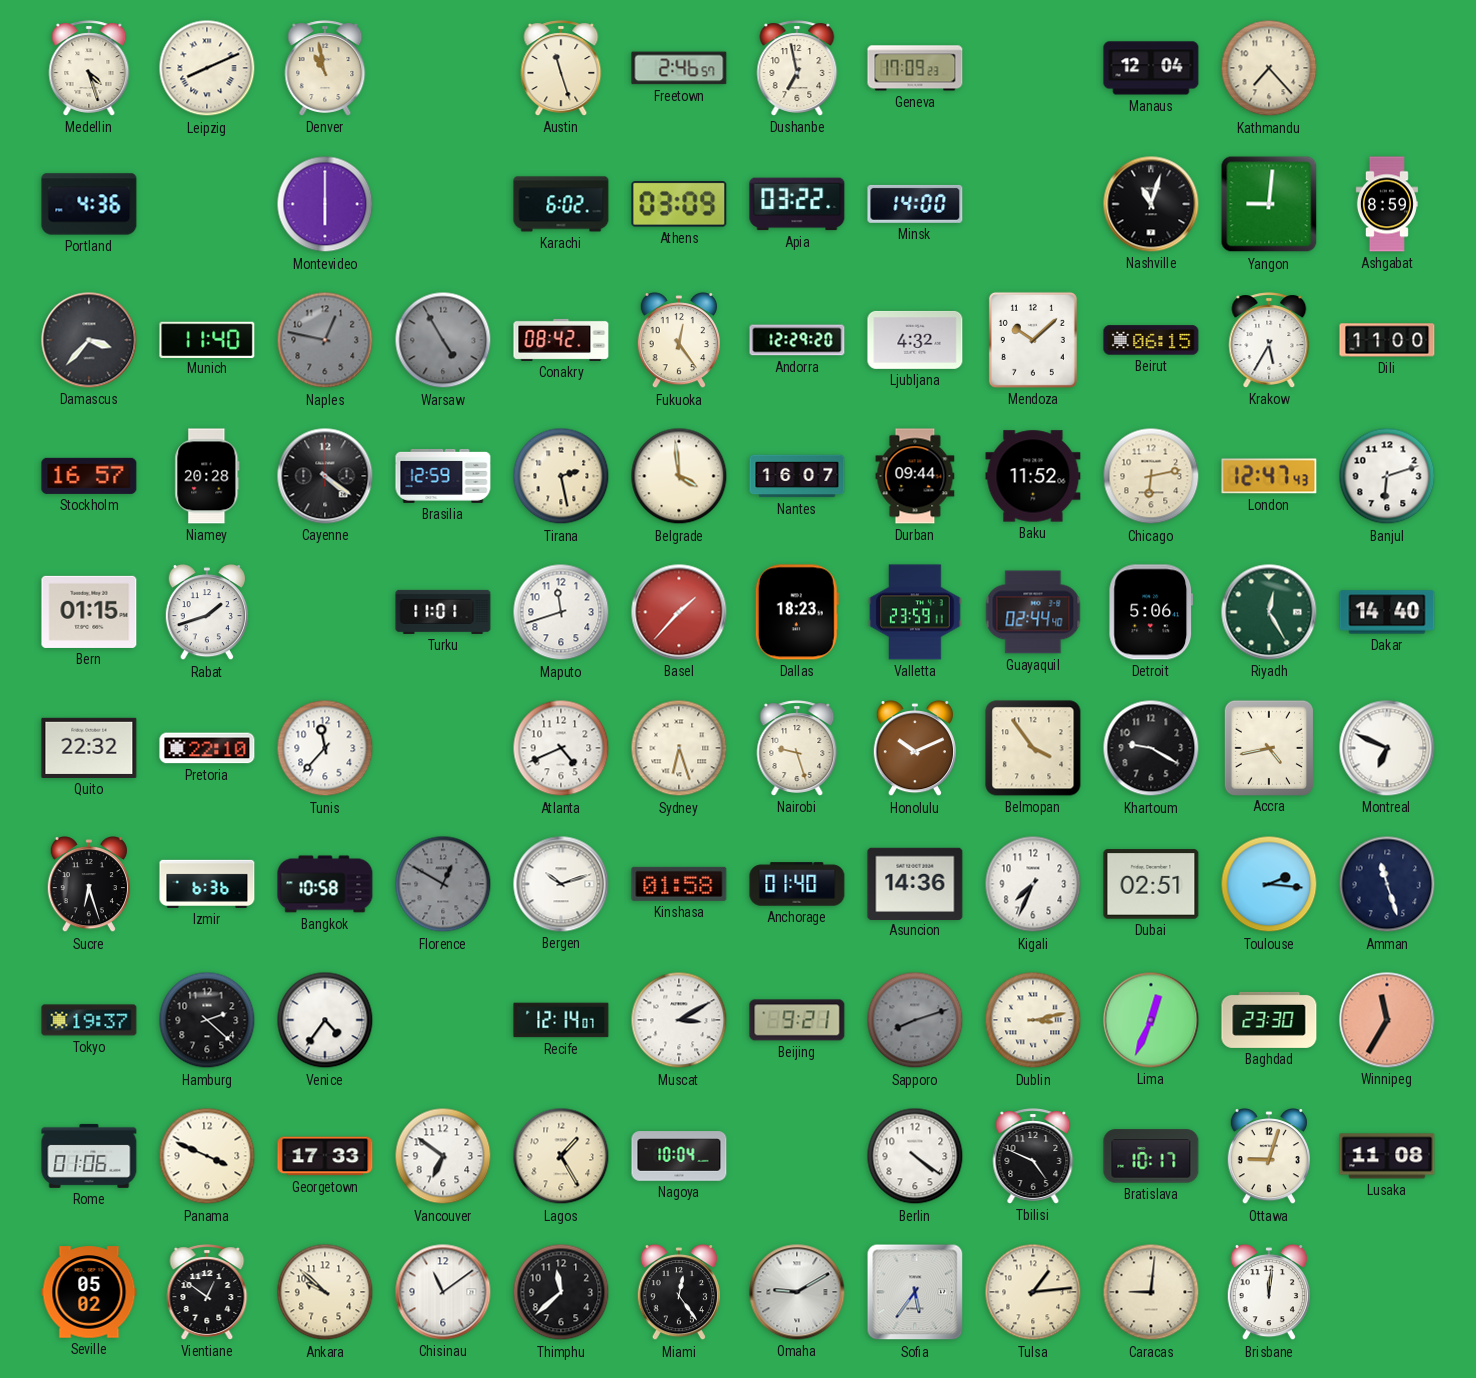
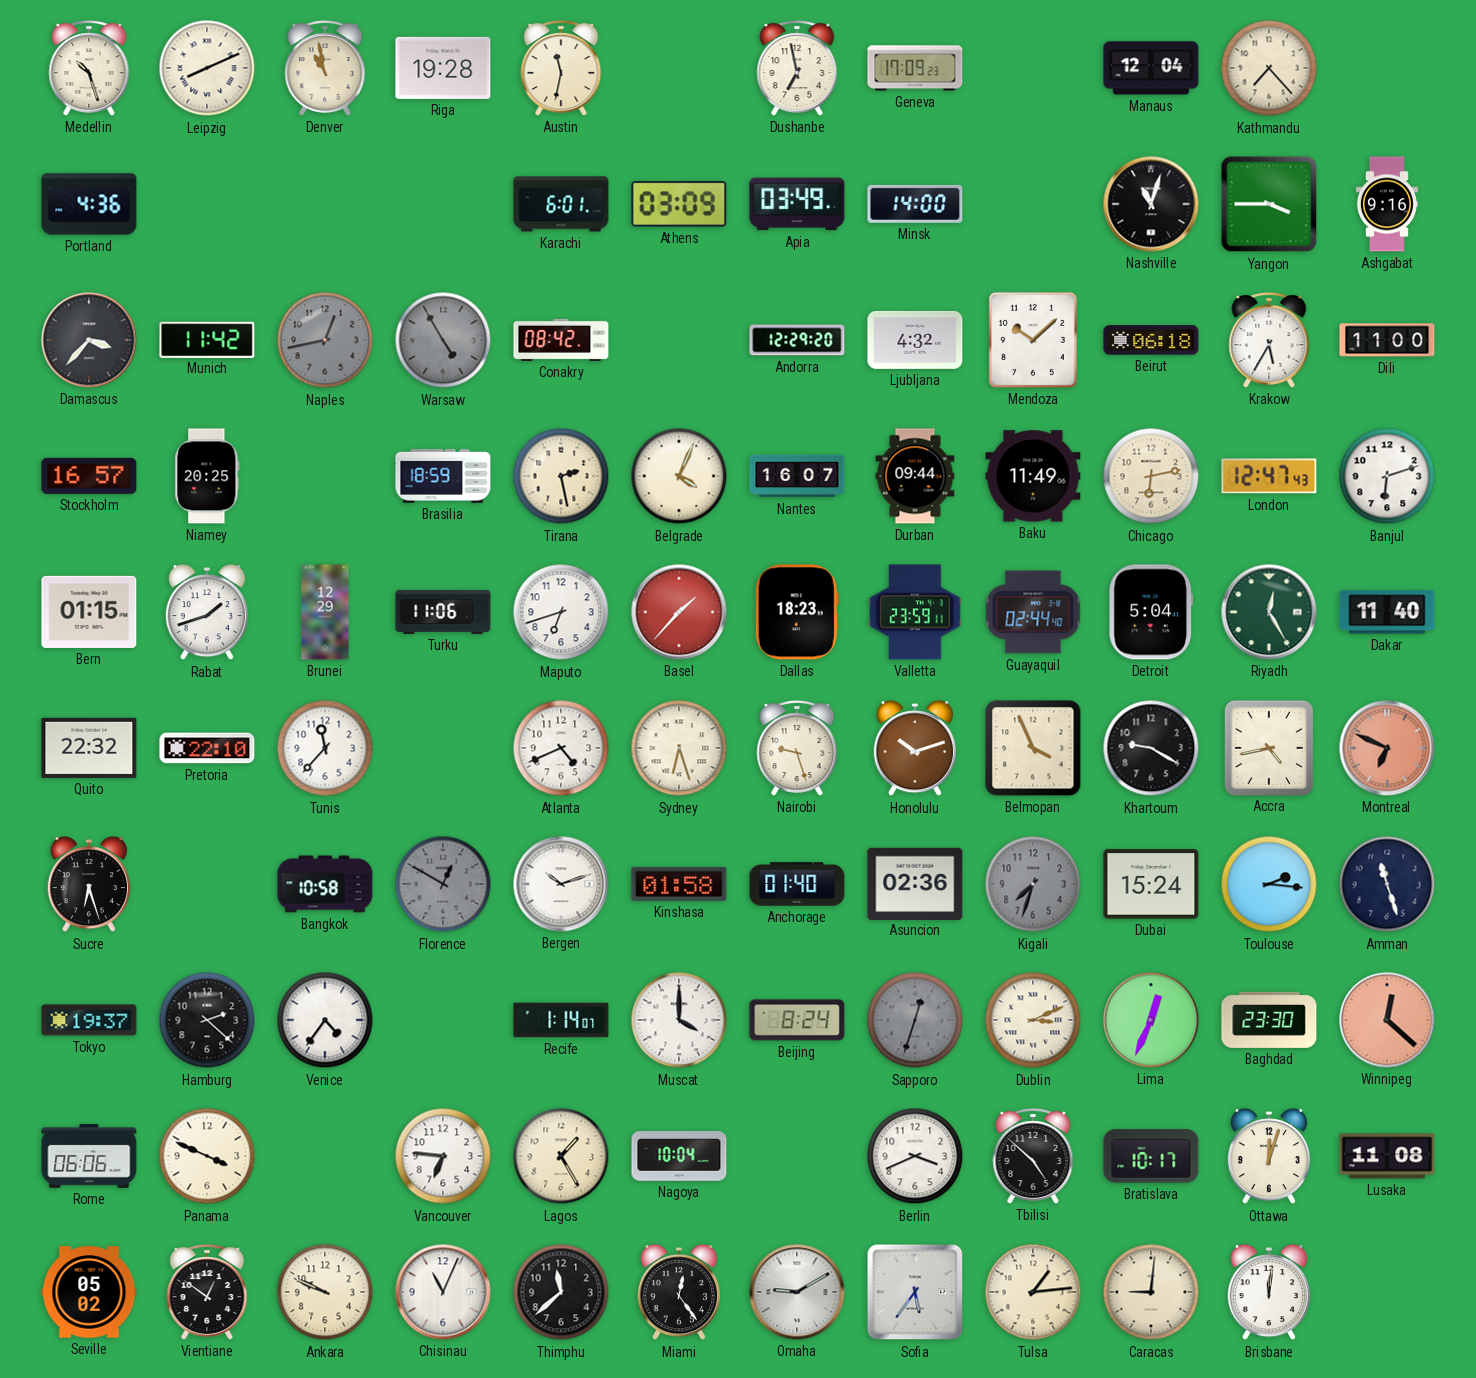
Medellin: 4:27 -> 10:27 (89, 68)
Riga: none -> 19:28 (443, 68)
Austin: 11:27 -> 11:32 (561, 68)
Freetown: 2:46 -> none (679, 68)
Montevideo: 6:00 -> none (325, 204)
Karachi: 6:02 -> 6:01 (561, 204)
Apia: 03:22 -> 03:49 (797, 204)
Yangon: 9:01 -> 3:45 (1269, 204)
Ashgabat: 8:59 -> 9:16 (1387, 204)
Munich: 11:40 -> 11:42 (207, 339)
Naples: 12:47 -> 12:43 (325, 340)
Fukuoka: 12:24 -> none (679, 341)
Beirut: 06:15 -> 06:18 (1151, 340)
Niamey: 20:28 -> 20:25 (207, 476)
Cayenne: 4:21 -> none (325, 476)
Brasilia: 12:59 -> 18:59 (443, 476)
Belgrade: 3:59 -> 4:04 (679, 476)
Baku: 11:52 -> 11:49 (1033, 476)
Brunei: none -> 12:29 (325, 612)
Turku: 11:01 -> 11:06 (443, 612)
Maputo: 11:42 -> 6:42 (561, 612)
Detroit: 5:06 -> 5:04 (1151, 612)
Dakar: 14:40 -> 11:40 (1387, 612)
Honolulu: 10:11 -> 10:12 (915, 749)
Belmopan: 3:54 -> 3:56 (1033, 748)
Montreal dial: white -> salmon (1387, 748)
Izmir: 6:36 -> none (207, 884)
Asuncion: 14:36 -> 02:36 (915, 883)
Kigali: 7:34 -> 7:33 (1033, 884)
Kigali dial: white -> grey (1033, 884)
Dubai: 02:51 -> 15:24 (1151, 884)
Recife: 12:14 -> 1:14 (561, 1020)
Muscat: 3:10 -> 4:00 (679, 1020)
Beijing: 9:21 -> 8:24 (797, 1020)
Sapporo: 8:12 -> 12:33 (915, 1020)
Dublin: 3:13 -> 3:11 (1033, 1020)
Winnipeg: 11:35 -> 12:22 (1387, 1020)
Rome: 01:06 -> 06:06 (89, 1156)
Georgetown: 17:33 -> none (325, 1156)
Vancouver: 6:51 -> 6:46 (443, 1156)
Berlin: 4:21 -> 3:41 (915, 1156)
Tbilisi: 4:49 -> 4:52 (1033, 1156)
Ottawa: 9:03 -> 12:03 (1269, 1157)
Ankara: 9:52 -> 9:49 (325, 1292)
Chisinau: 11:09 -> 11:04 (443, 1292)
